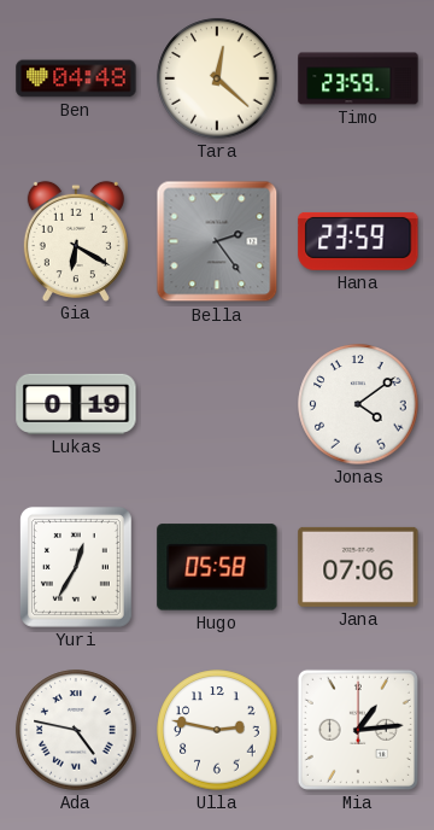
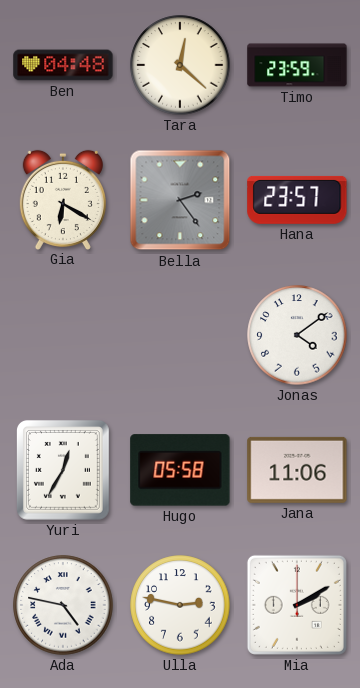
Hana: 23:59 -> 23:57 (297, 200)
Lukas: 0:19 -> none (76, 404)
Jana: 07:06 -> 11:06 (297, 470)
Mia: 1:14 -> 2:10 (297, 605)
